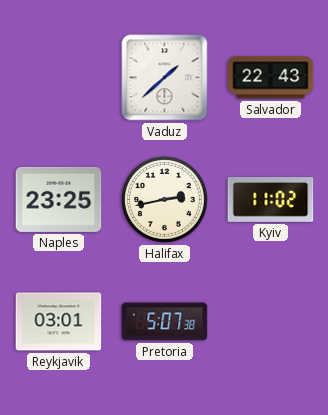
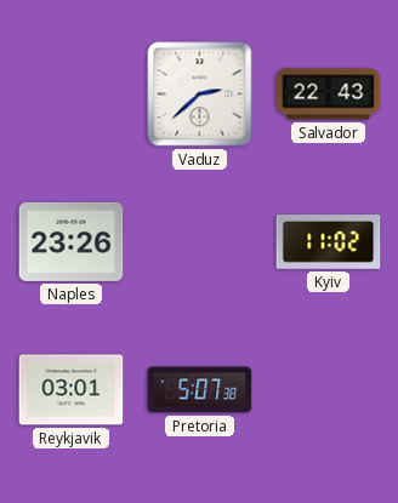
Vaduz: 1:38 -> 2:38 (200, 95)
Naples: 23:25 -> 23:26 (72, 241)
Halifax: 2:43 -> none (165, 200)
